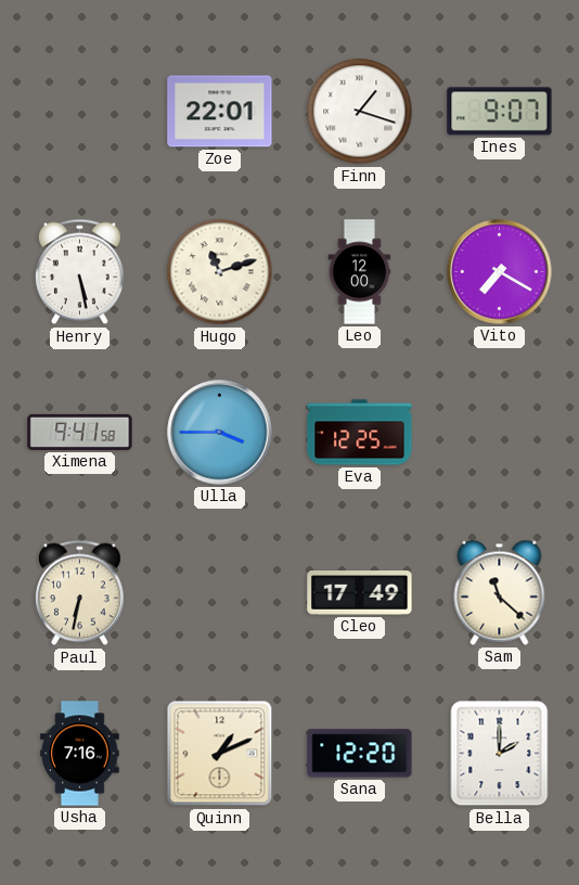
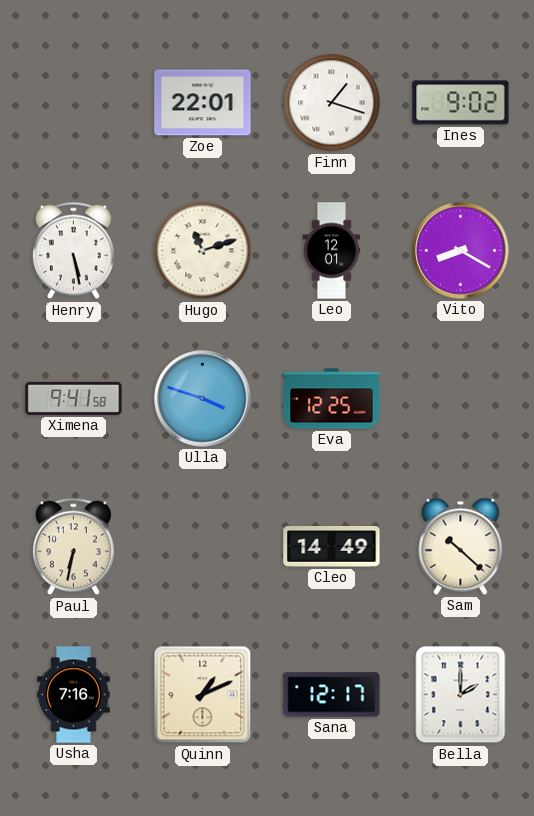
Ines: 9:07 -> 9:02 (461, 103)
Leo: 12:00 -> 12:01 (332, 251)
Vito: 7:20 -> 8:20 (461, 251)
Ulla: 3:45 -> 3:48 (203, 399)
Cleo: 17:49 -> 14:49 (332, 547)
Sam: 11:22 -> 10:22 (461, 546)
Sana: 12:20 -> 12:17 (332, 695)
